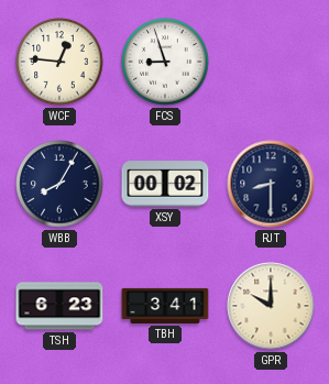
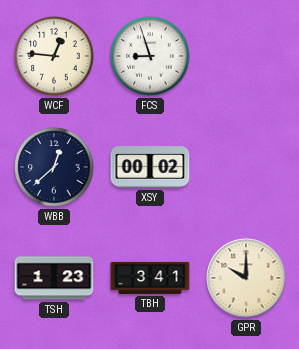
WBB: 8:05 -> 12:38 (54, 167)
RJT: 8:30 -> none (271, 184)
TSH: 6:23 -> 1:23 (54, 278)
